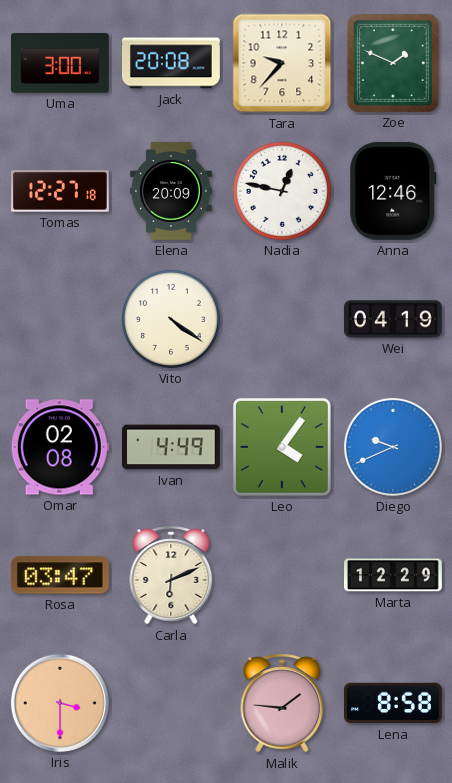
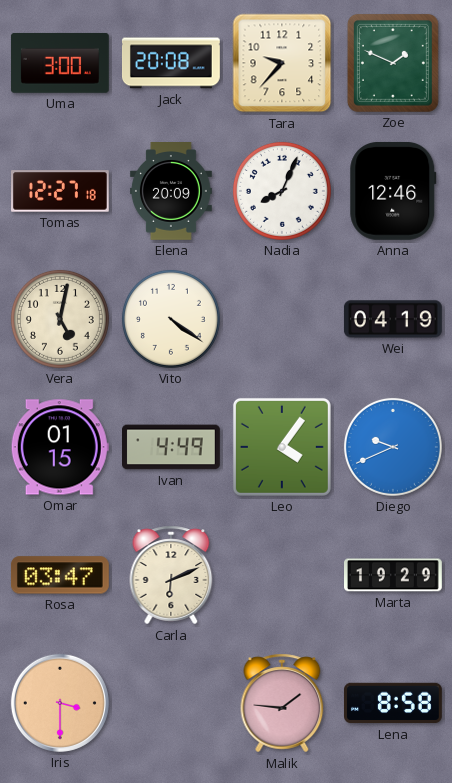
Nadia: 12:47 -> 8:04 (282, 191)
Vera: none -> 5:02 (60, 319)
Omar: 02:08 -> 01:15 (60, 447)
Marta: 12:29 -> 19:29 (394, 575)
